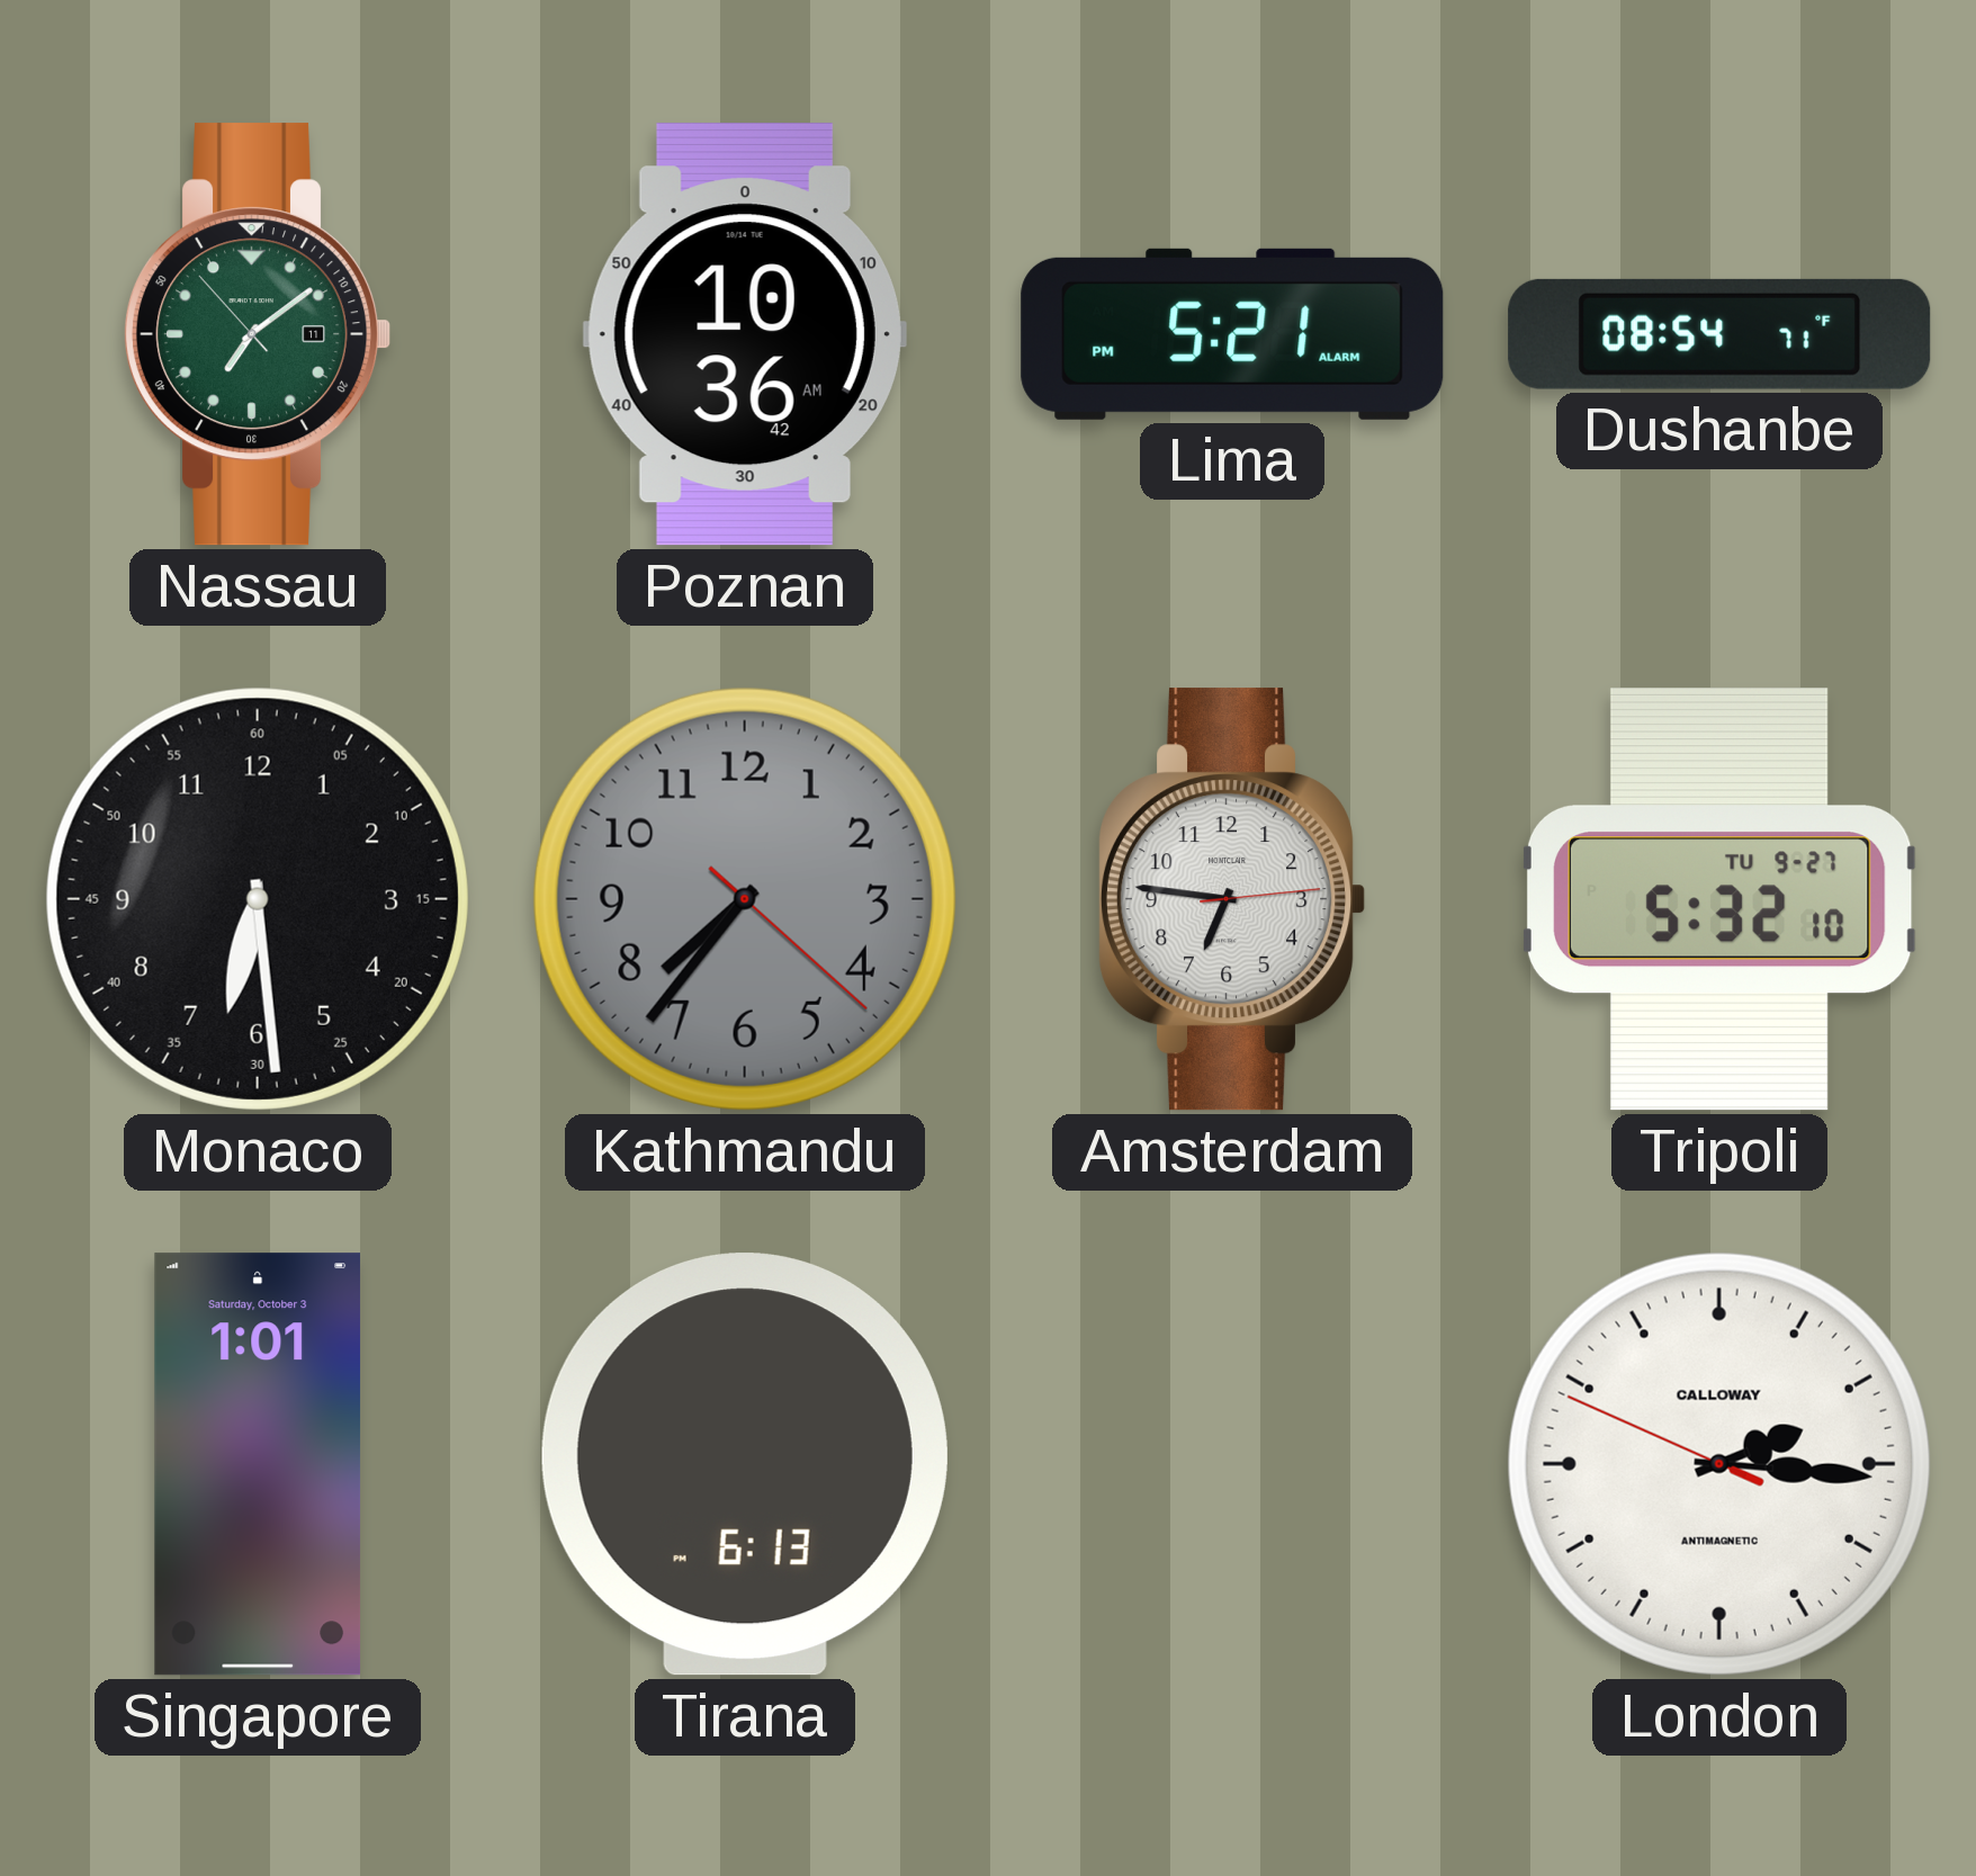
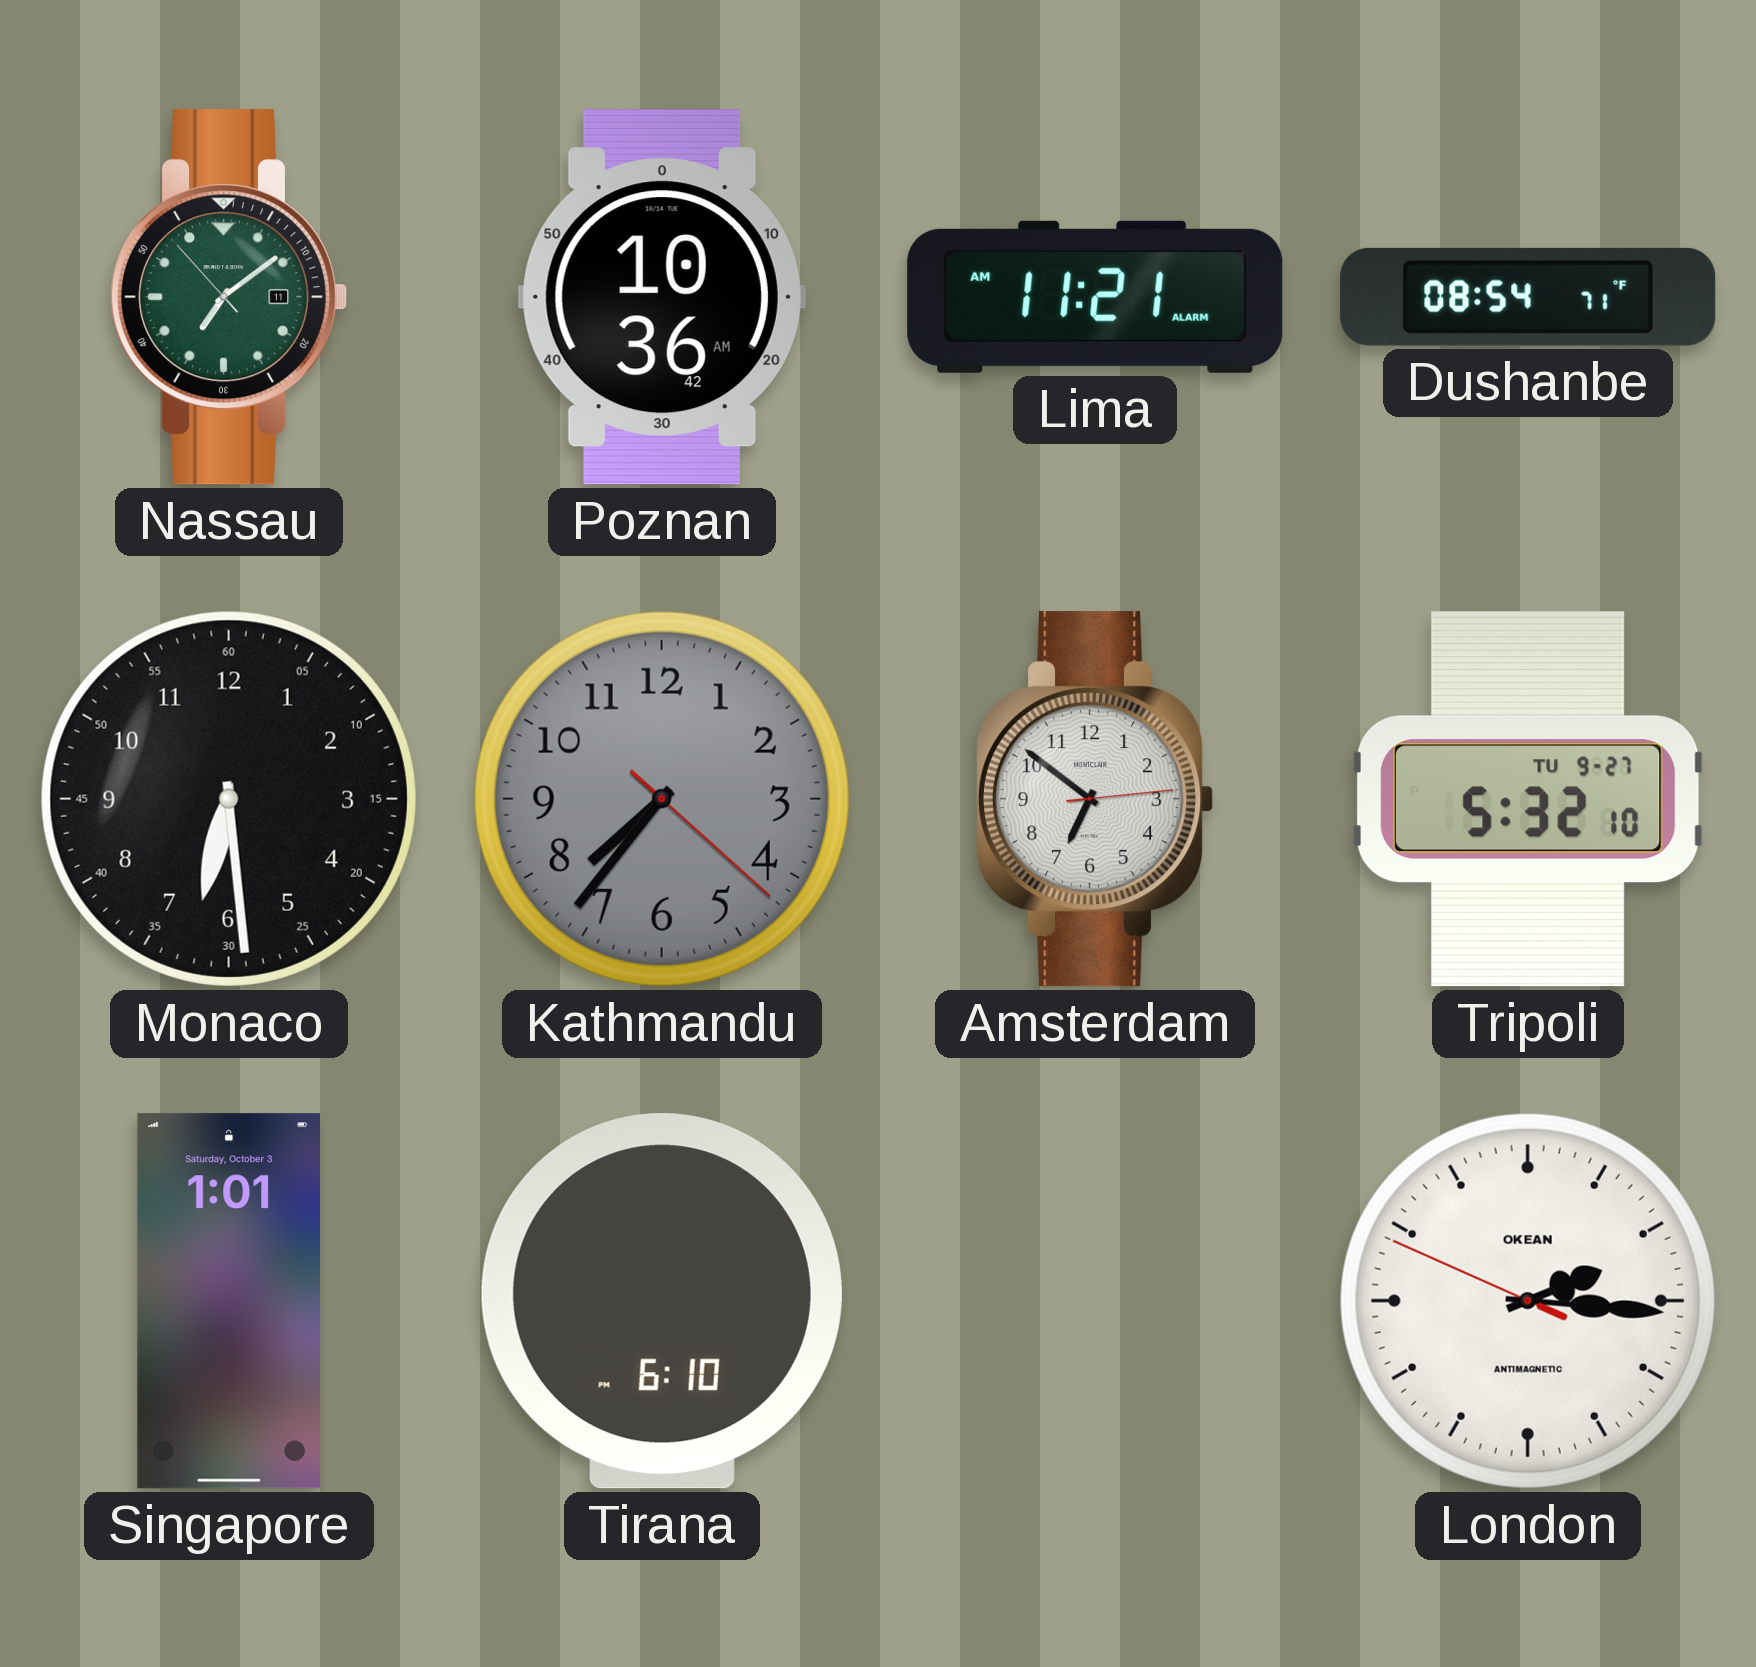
Lima: 5:21 -> 11:21 (1095, 297)
Amsterdam: 6:46 -> 6:51 (1095, 799)
Tirana: 6:13 -> 6:10 (662, 1301)
London brand: CALLOWAY -> OKEAN (1528, 1301)
